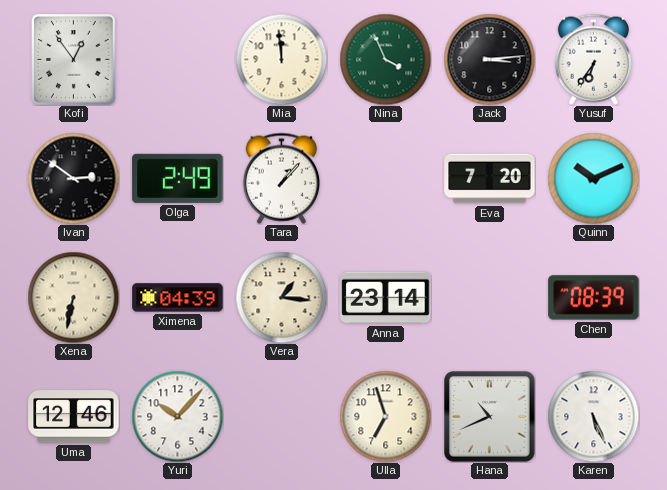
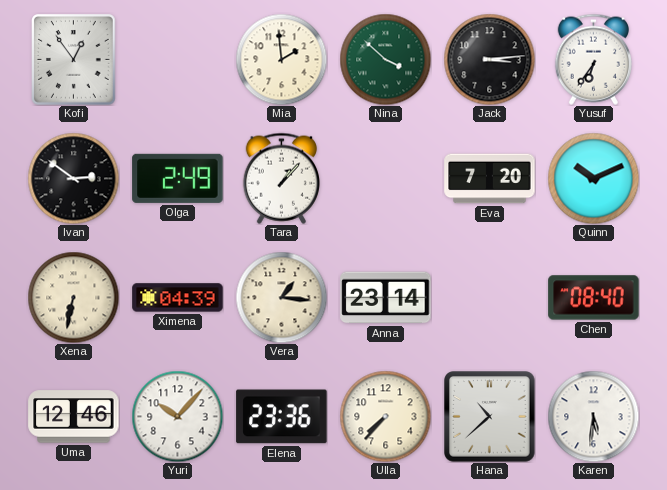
Mia: 11:59 -> 1:59 (281, 59)
Nina: 3:56 -> 3:52 (385, 59)
Chen: 08:39 -> 08:40 (594, 298)
Elena: none -> 23:36 (282, 417)
Ulla: 6:57 -> 7:37 (385, 416)
Hana: 10:41 -> 10:38 (490, 417)
Karen: 5:26 -> 5:31 (593, 416)
